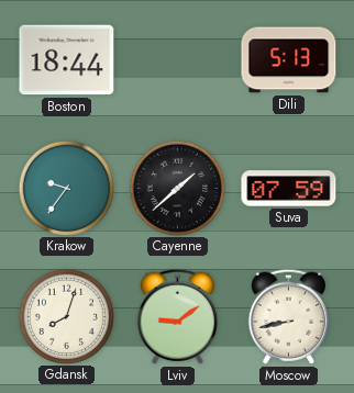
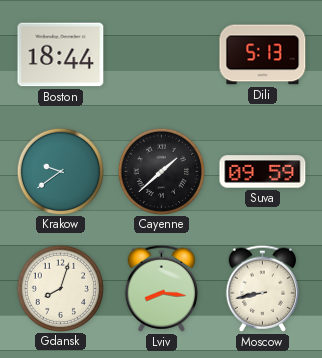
Krakow: 9:36 -> 9:39 (60, 171)
Suva: 07:59 -> 09:59 (263, 172)
Lviv: 9:09 -> 8:16 (161, 288)
